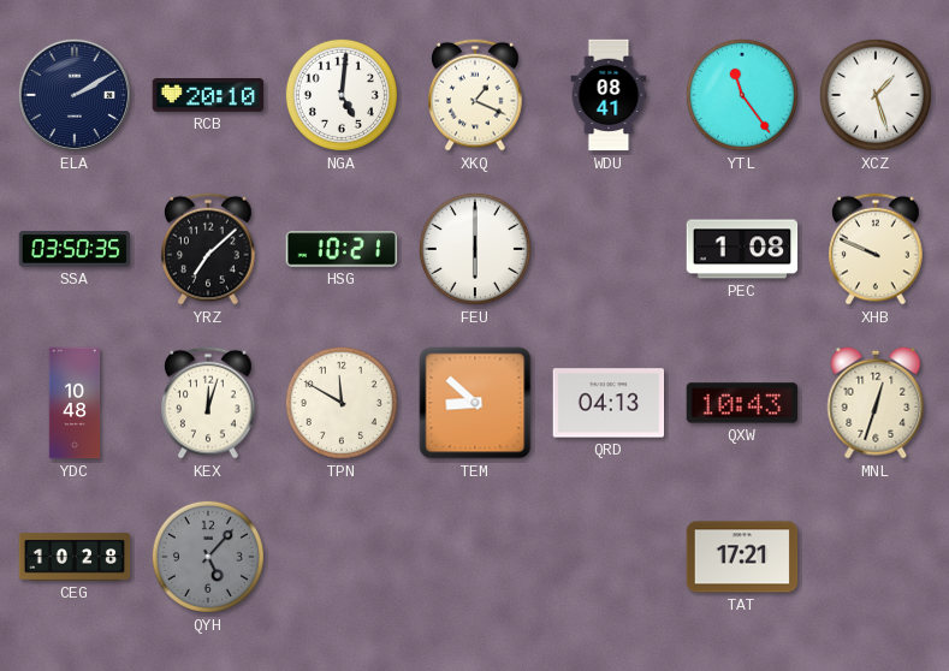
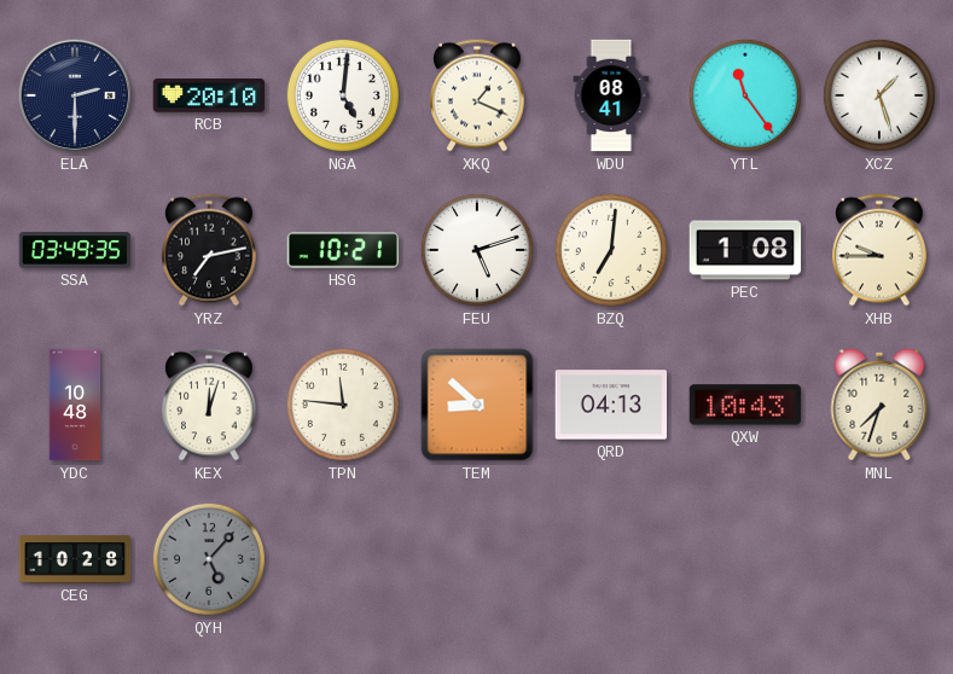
ELA: 2:10 -> 2:30 (75, 95)
SSA: 03:50 -> 03:49 (75, 250)
YRZ: 7:08 -> 7:13 (209, 250)
FEU: 6:00 -> 5:12 (477, 250)
BZQ: none -> 7:01 (611, 250)
XHB: 9:49 -> 9:45 (879, 250)
TPN: 11:50 -> 11:46 (343, 405)
MNL: 12:33 -> 7:33 (879, 405)
TAT: 17:21 -> none (742, 557)
